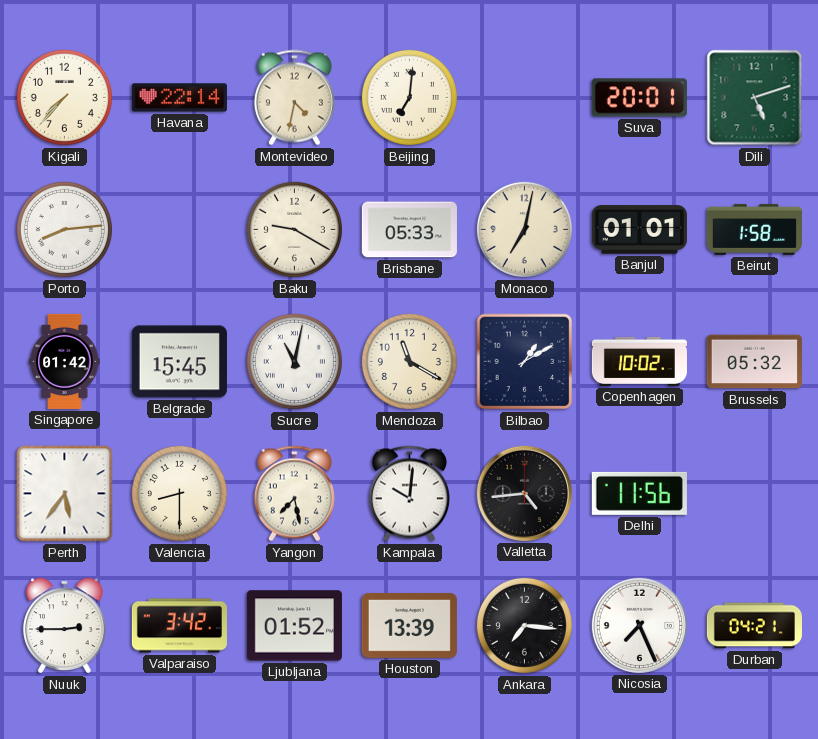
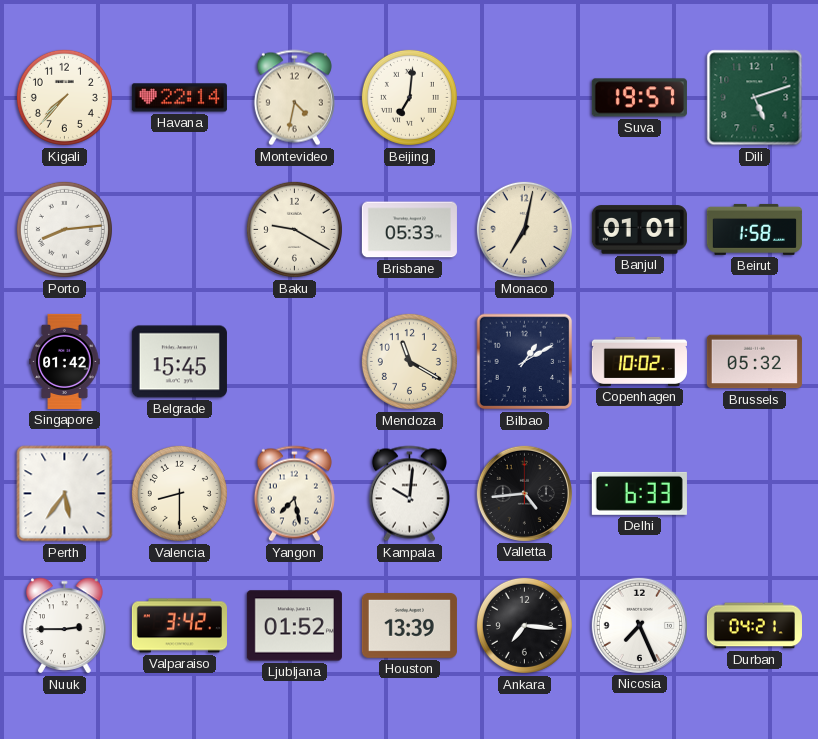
Suva: 20:01 -> 19:57 (639, 98)
Sucre: 11:02 -> none (294, 361)
Delhi: 11:56 -> 6:33 (639, 493)
